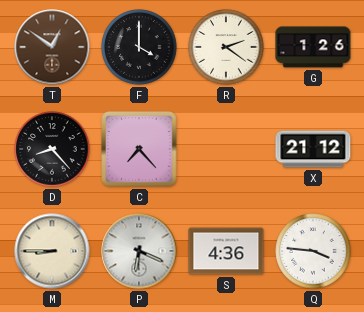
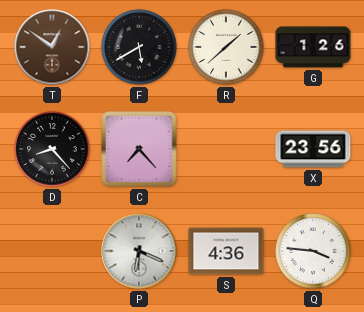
F: 4:00 -> 5:40 (139, 47)
R: 2:21 -> 1:38 (226, 47)
X: 21:12 -> 23:56 (313, 149)
M: 8:45 -> none (52, 251)
